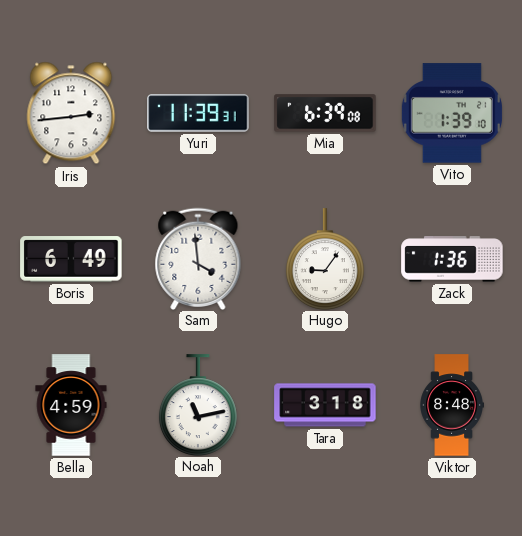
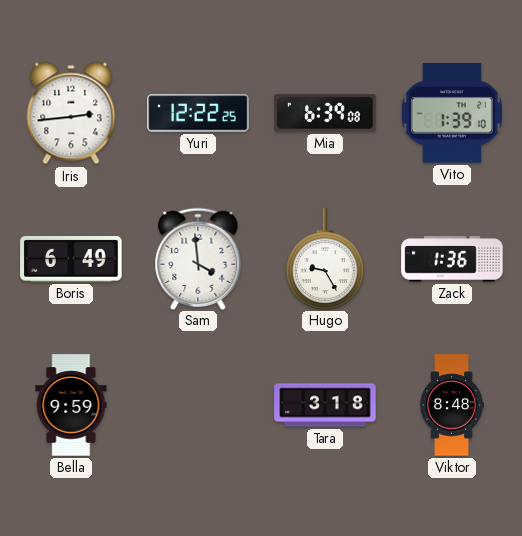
Yuri: 11:39 -> 12:22 (198, 113)
Hugo: 9:06 -> 9:25 (325, 259)
Bella: 4:59 -> 9:59 (71, 405)
Noah: 11:13 -> none (198, 405)
